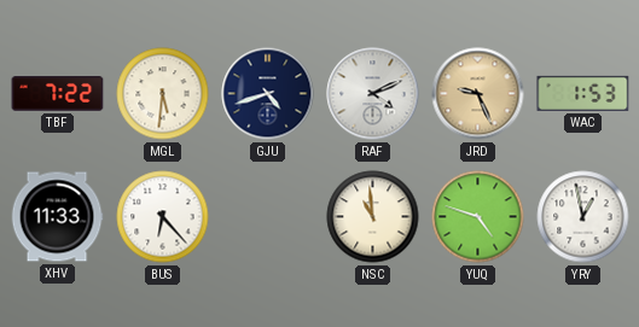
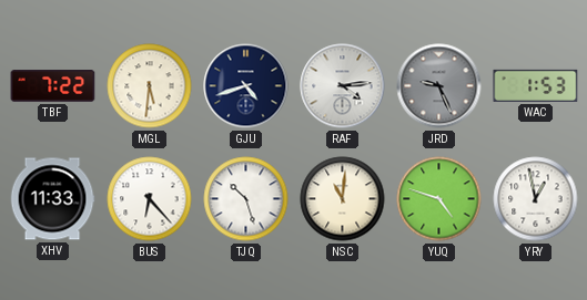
RAF: 4:11 -> 4:14 (343, 86)
JRD dial: champagne -> grey (439, 86)
TJQ: none -> 10:27 (246, 199)
NSC: 10:59 -> 11:01 (343, 199)
